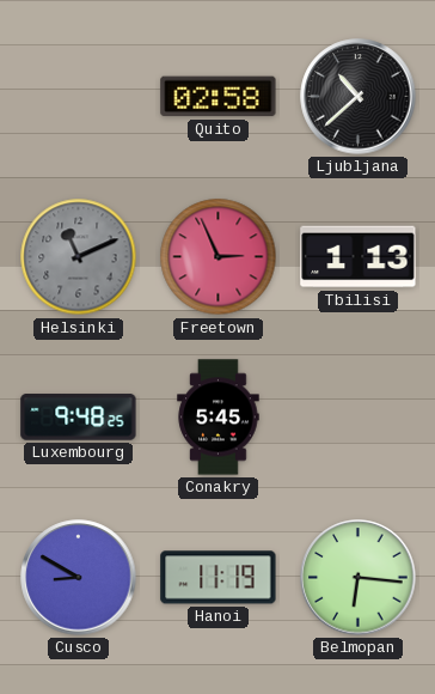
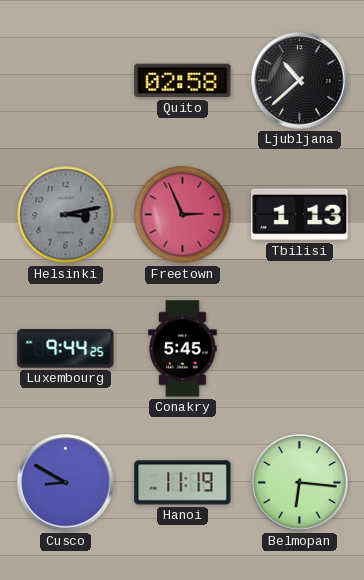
Helsinki: 11:11 -> 3:13 (66, 215)
Luxembourg: 9:48 -> 9:44 (66, 349)
